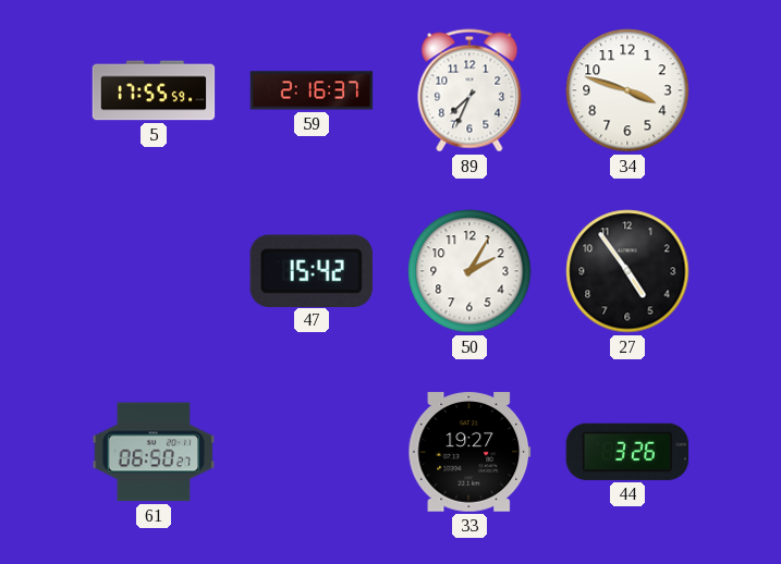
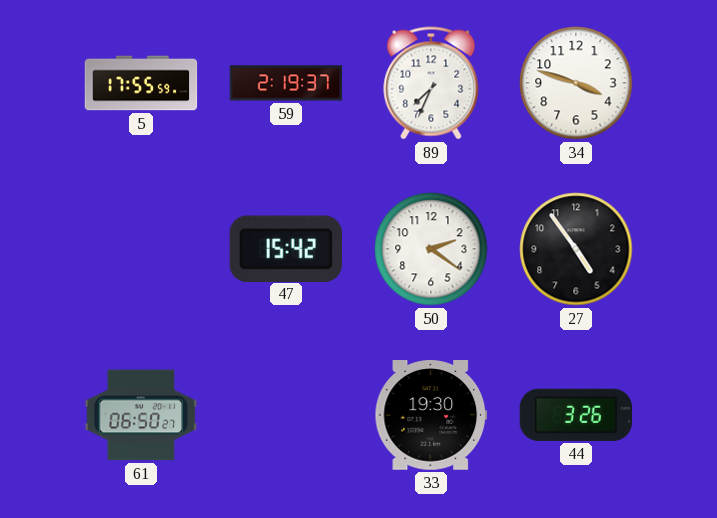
59: 2:16 -> 2:19 (286, 83)
50: 2:05 -> 2:21 (431, 249)
33: 19:27 -> 19:30 (431, 415)
